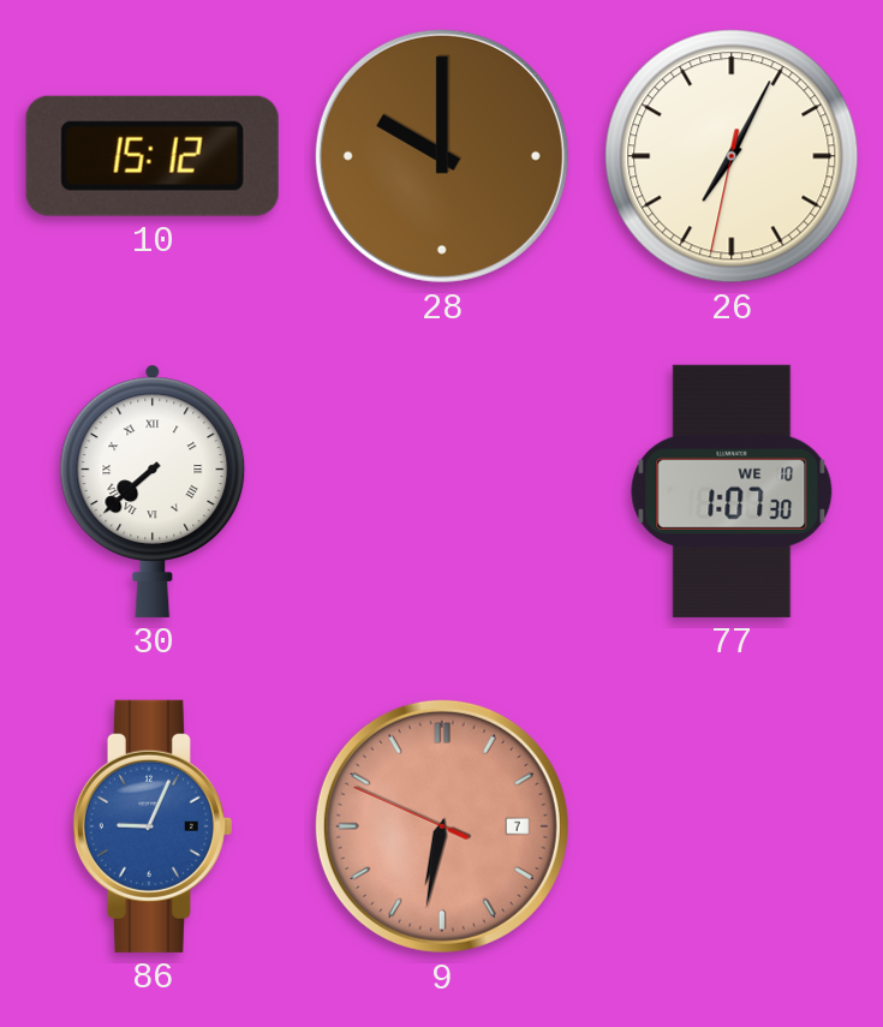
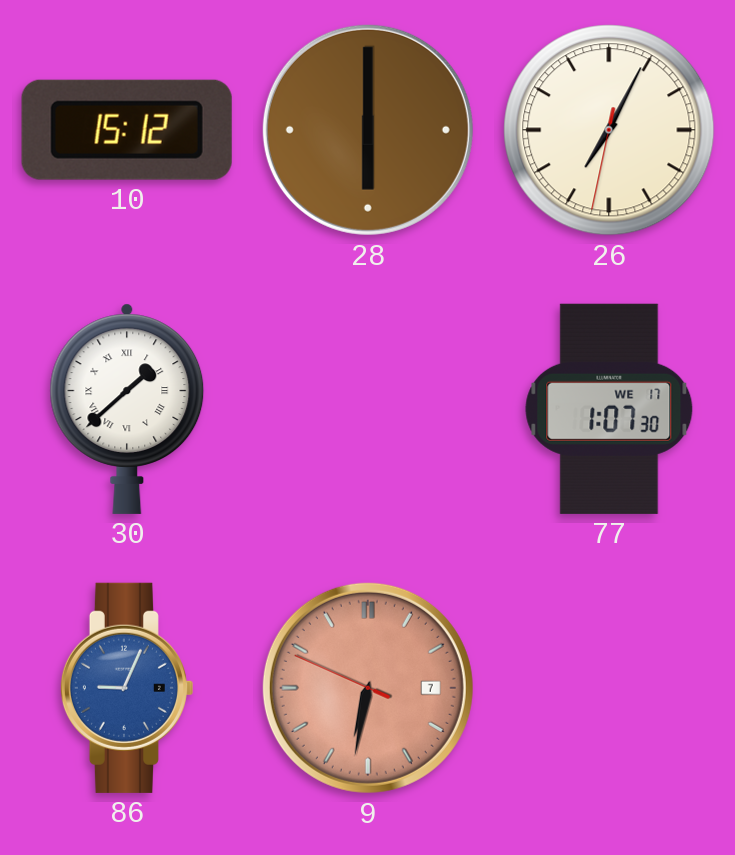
28: 10:00 -> 6:00 (368, 130)
30: 7:38 -> 1:38 (127, 409)
77 date: WE 10 -> WE 17 (609, 409)
